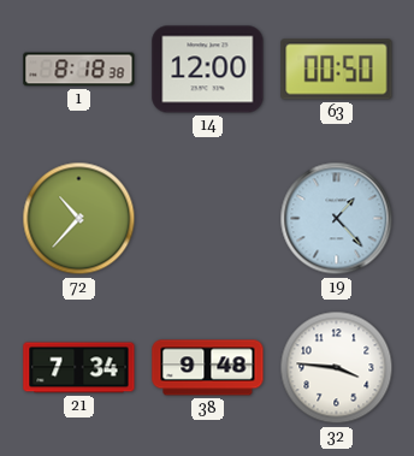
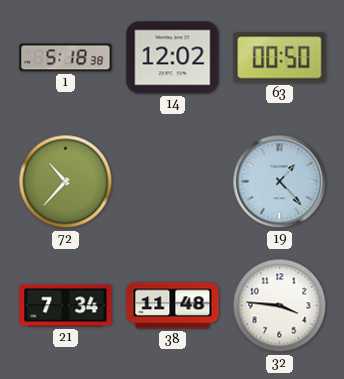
1: 8:18 -> 5:18 (66, 58)
14: 12:00 -> 12:02 (173, 58)
38: 9:48 -> 11:48 (173, 306)
